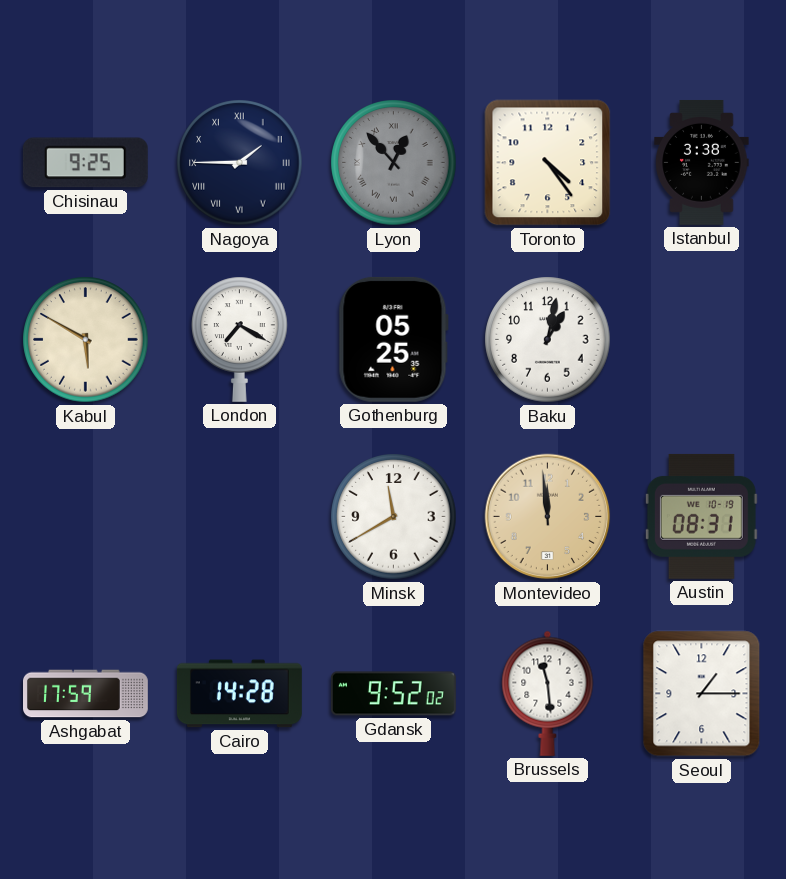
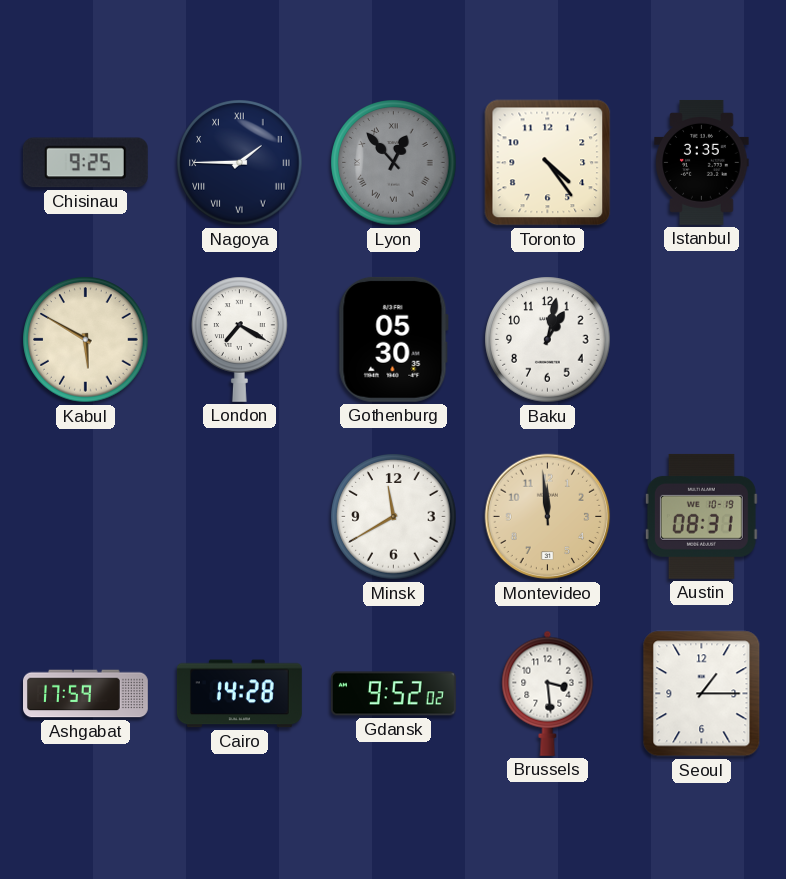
Istanbul: 3:38 -> 3:35 (702, 162)
Gothenburg: 05:25 -> 05:30 (393, 339)
Brussels: 11:29 -> 3:29 (548, 693)
